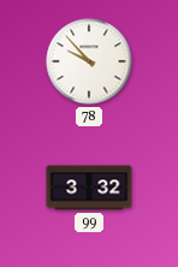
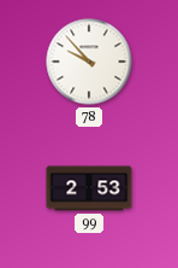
99: 3:32 -> 2:53 (89, 188)
